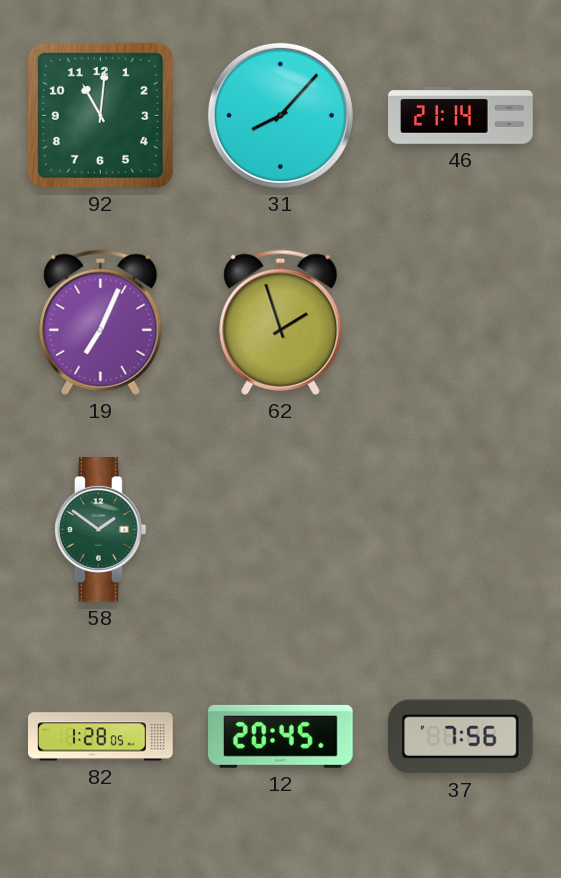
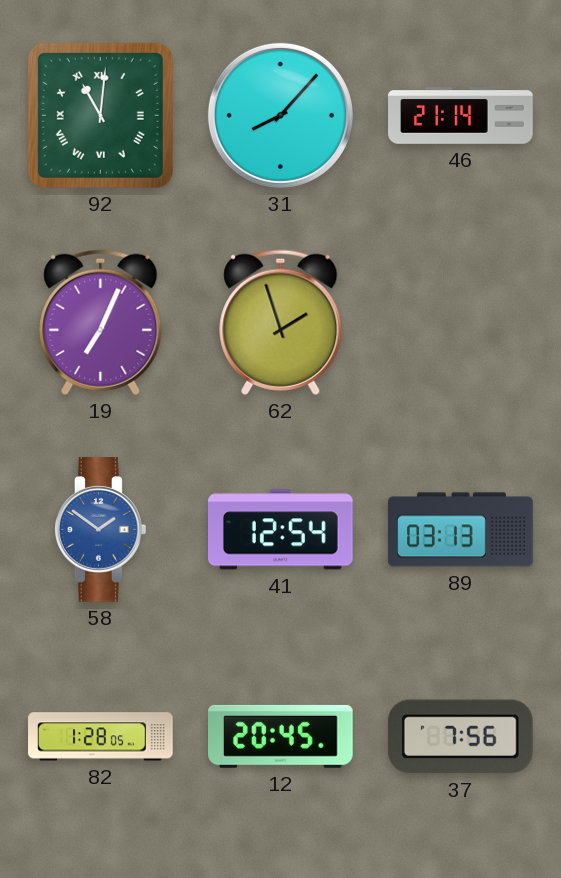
92 numerals: Arabic -> Roman (100, 115)
58 dial: green -> blue (100, 530)
41: none -> 12:54 (281, 530)
89: none -> 03:13 (461, 530)
